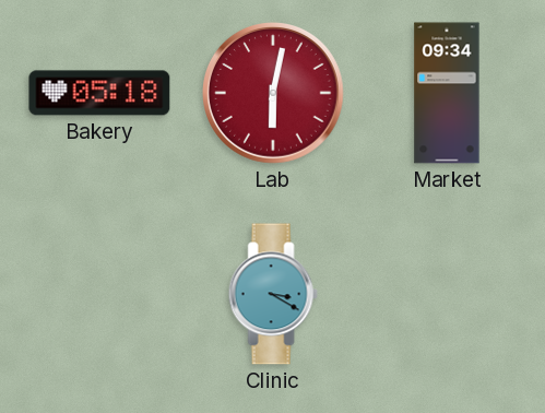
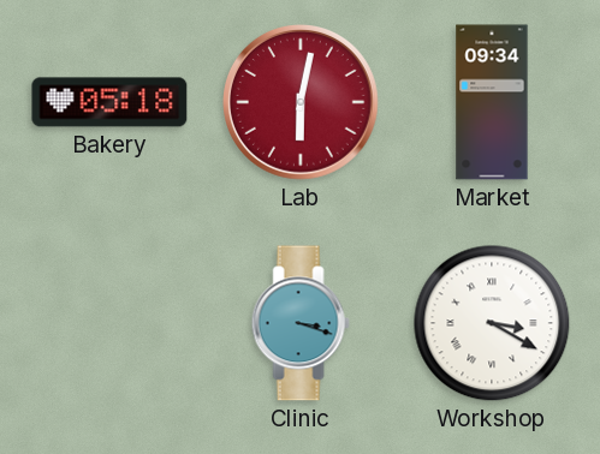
Clinic: 3:20 -> 3:18 (301, 323)
Workshop: none -> 3:20 (492, 323)
